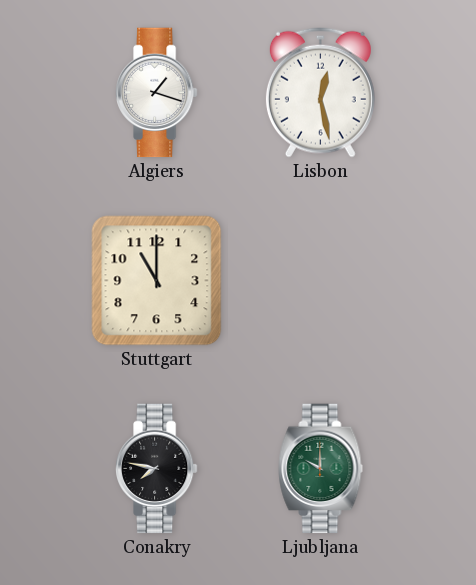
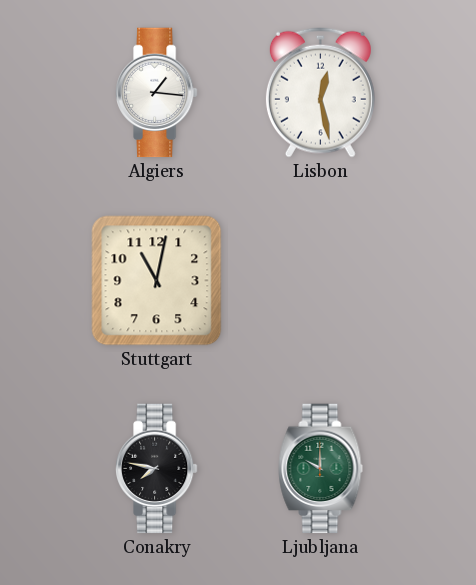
Algiers: 1:18 -> 1:16 (157, 93)
Stuttgart: 11:00 -> 11:02 (157, 281)
